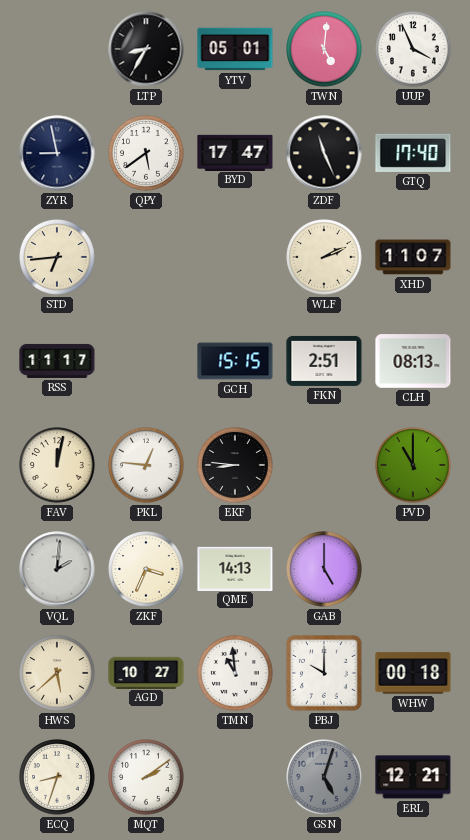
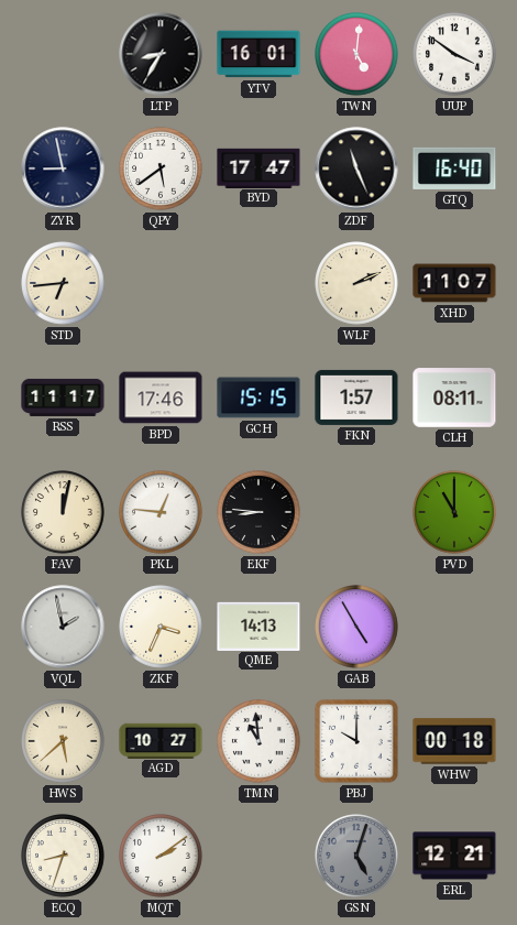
YTV: 05:01 -> 16:01 (258, 54)
UUP: 3:56 -> 3:51 (454, 54)
GTQ: 17:40 -> 16:40 (454, 168)
BPD: none -> 17:46 (161, 398)
FKN: 2:51 -> 1:57 (356, 398)
CLH: 08:13 -> 08:11 (454, 398)
VQL: 2:01 -> 1:58 (63, 627)
GAB: 5:00 -> 4:55 (356, 627)
